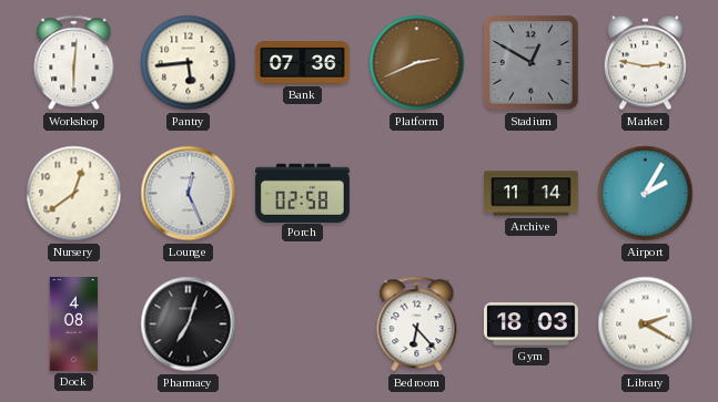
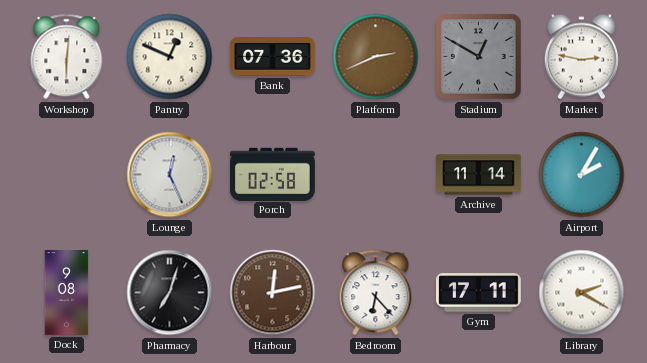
Pantry: 5:44 -> 12:49 (170, 57)
Nursery: 12:39 -> none (74, 194)
Dock: 4:08 -> 9:08 (67, 293)
Harbour: none -> 12:13 (273, 293)
Gym: 18:03 -> 17:11 (479, 293)
